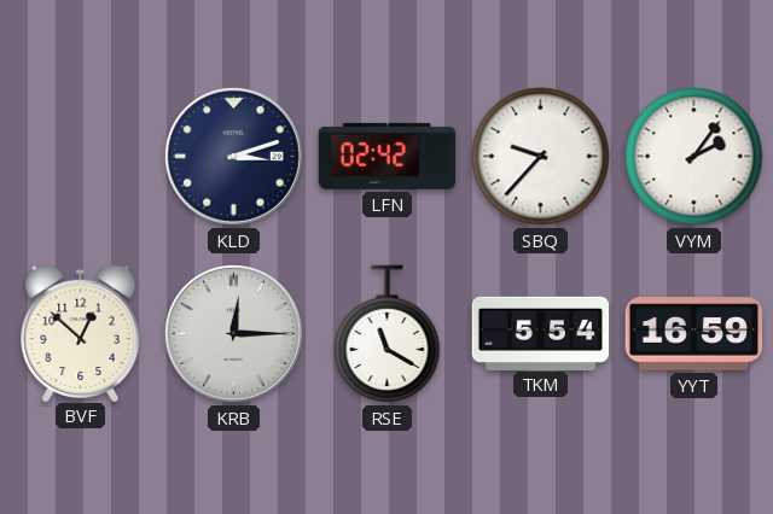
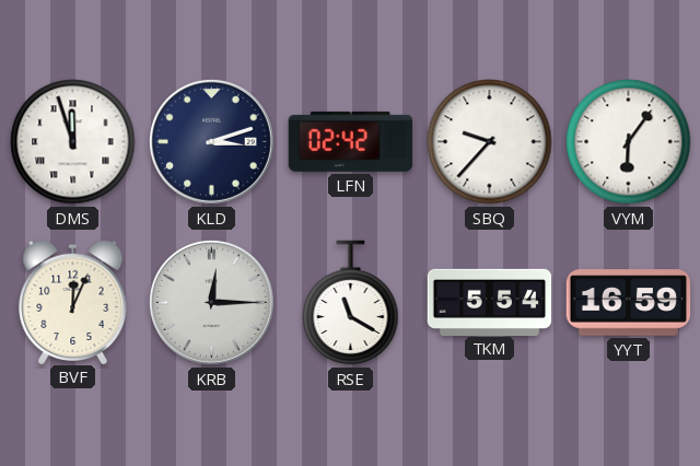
DMS: none -> 11:57 (73, 142)
VYM: 2:06 -> 6:06 (629, 142)
BVF: 12:52 -> 12:04 (73, 301)
